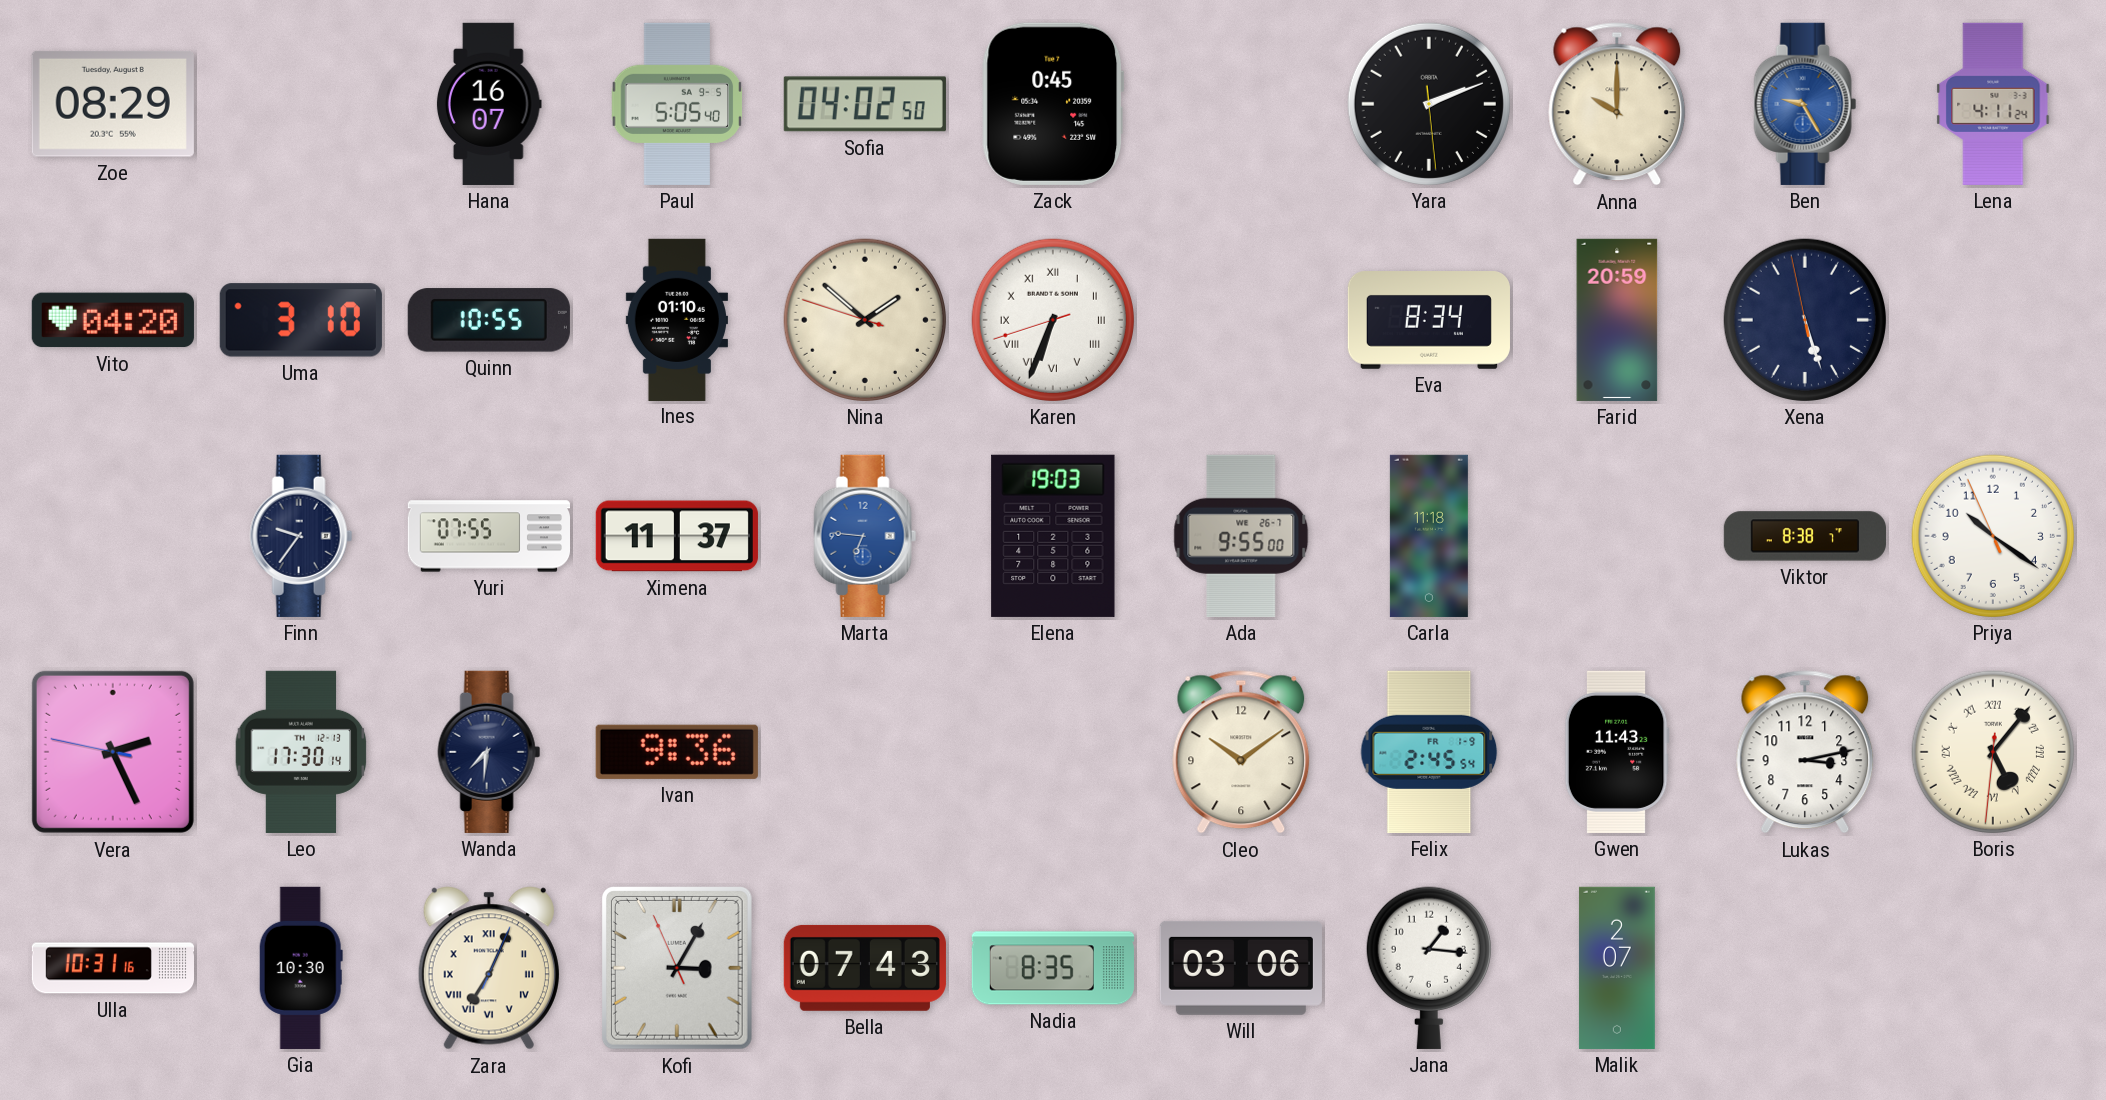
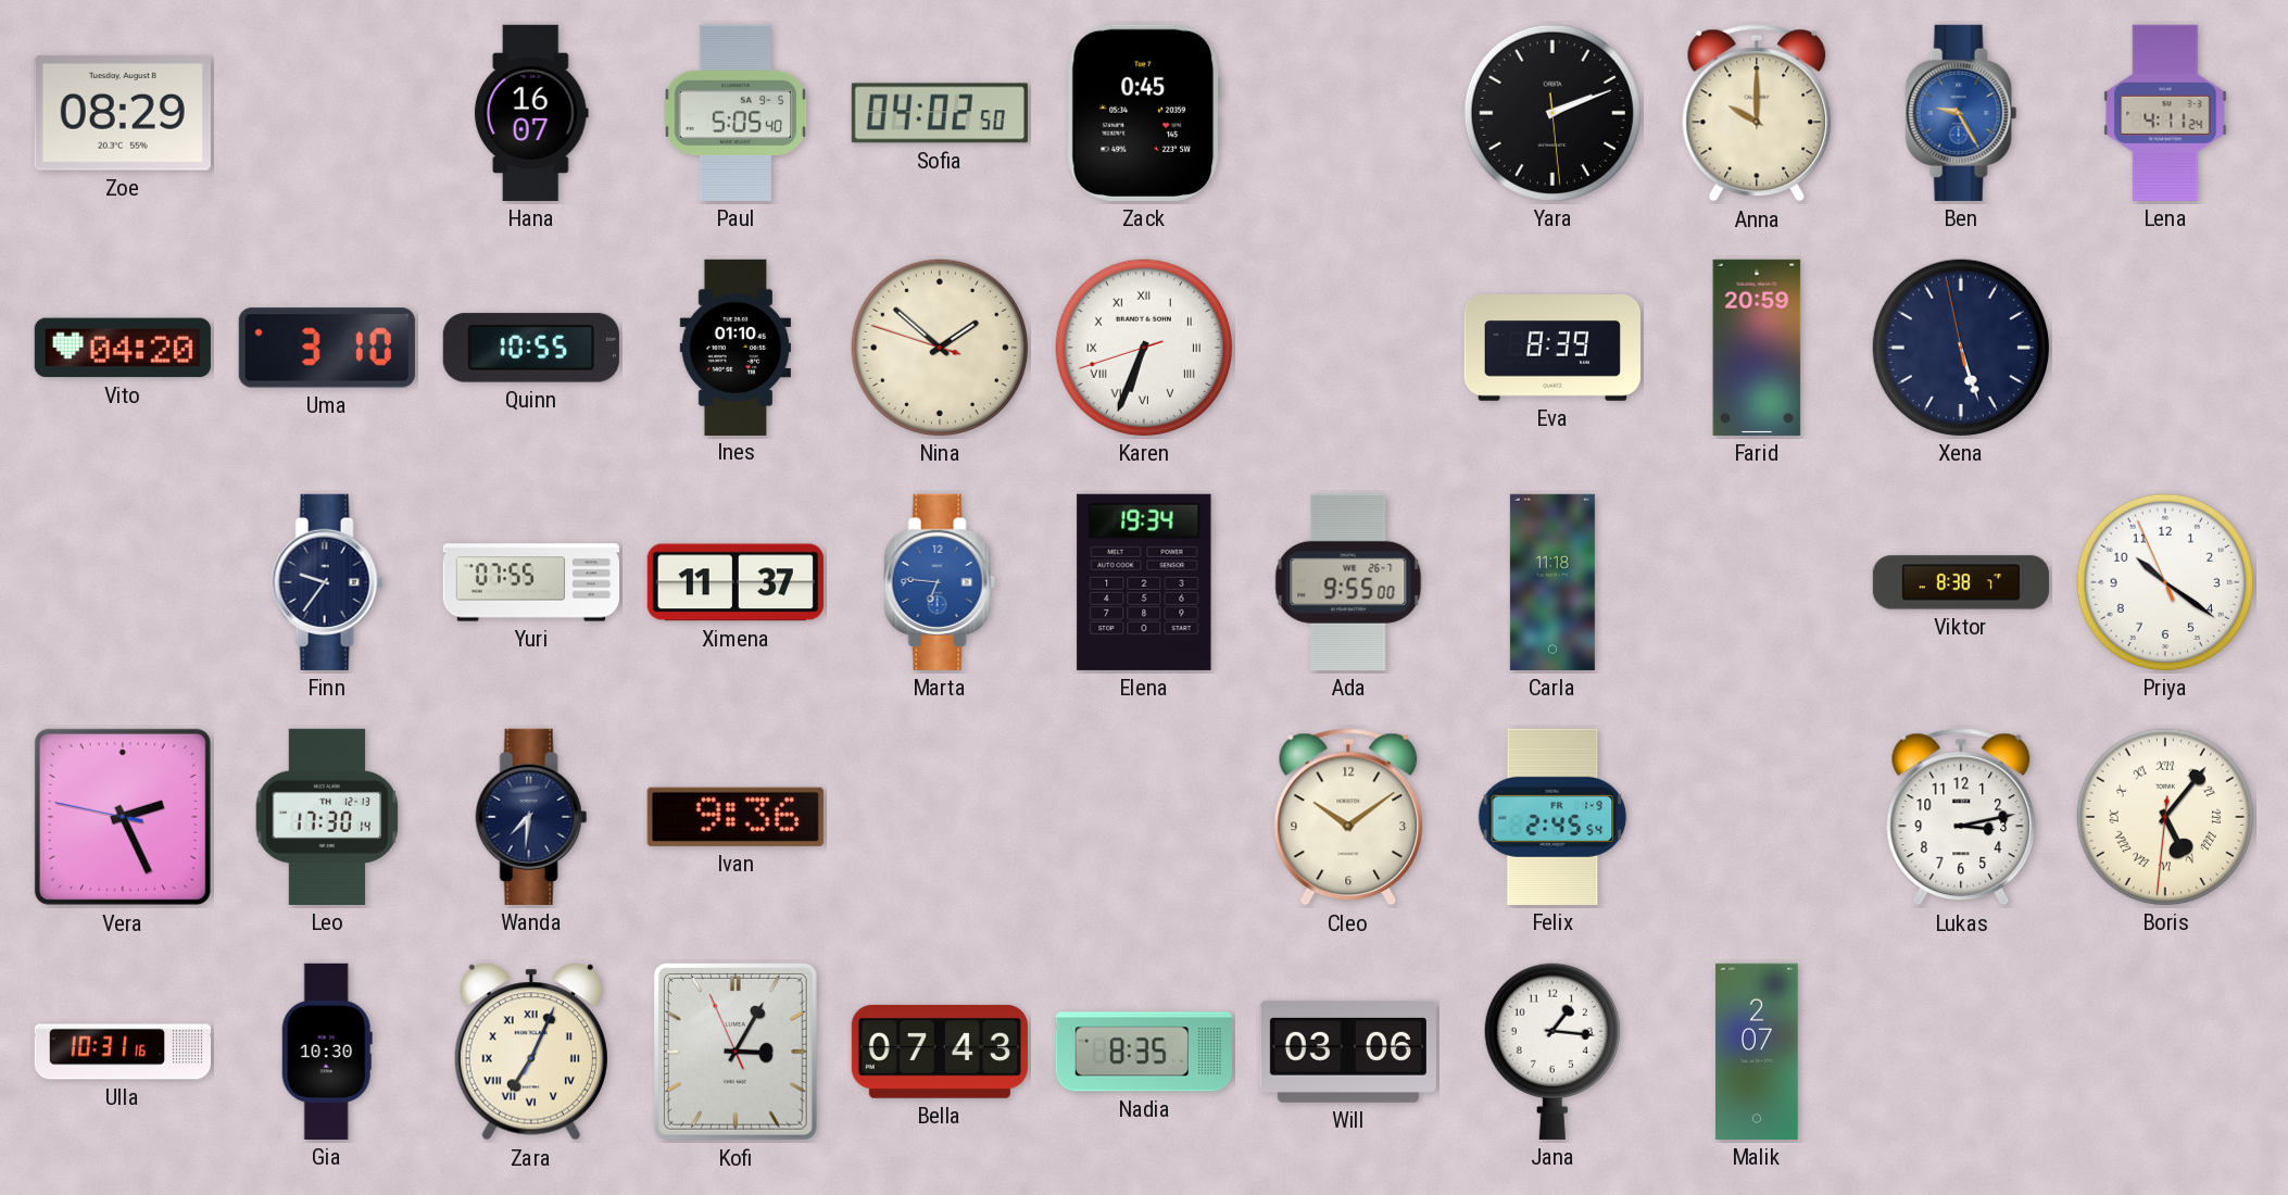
Eva: 8:34 -> 8:39 (1552, 349)
Elena: 19:03 -> 19:34 (1144, 582)
Gwen: 11:43 -> none (1617, 752)
